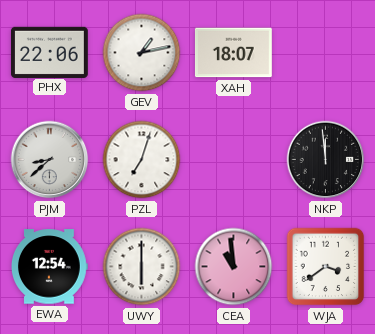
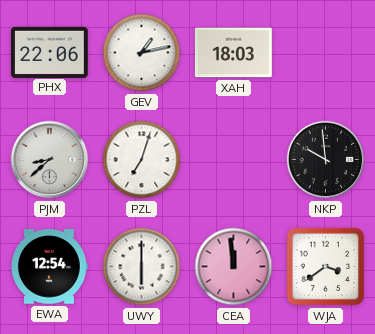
XAH: 18:07 -> 18:03 (233, 53)
NKP: 11:59 -> 9:59 (326, 160)
CEA: 10:59 -> 11:59 (234, 267)
